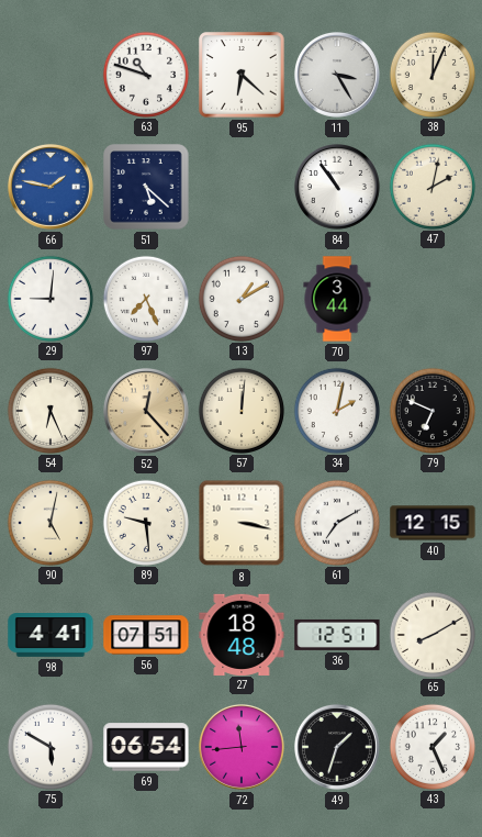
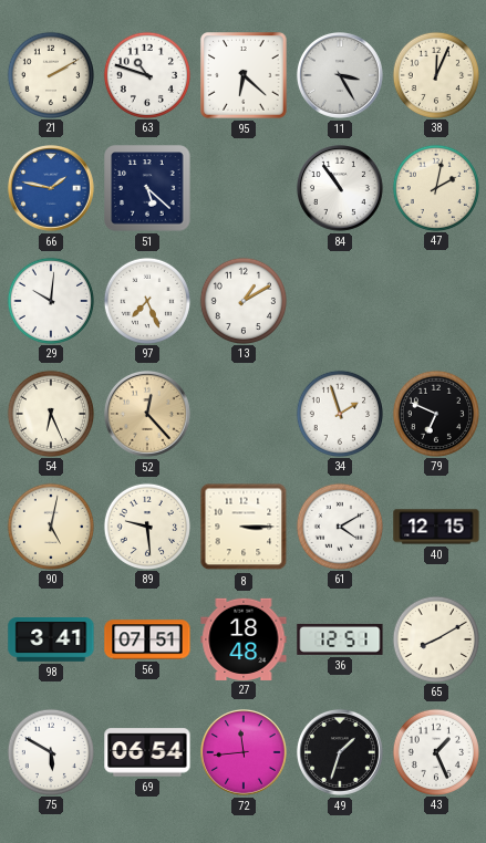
21: none -> 2:10 (50, 74)
29: 9:01 -> 10:01 (50, 300)
70: 3:44 -> none (337, 299)
57: 12:01 -> none (240, 410)
34: 2:02 -> 1:57 (339, 413)
8: 3:17 -> 3:15 (244, 527)
61: 7:10 -> 4:10 (339, 525)
98: 4:41 -> 3:41 (51, 641)
